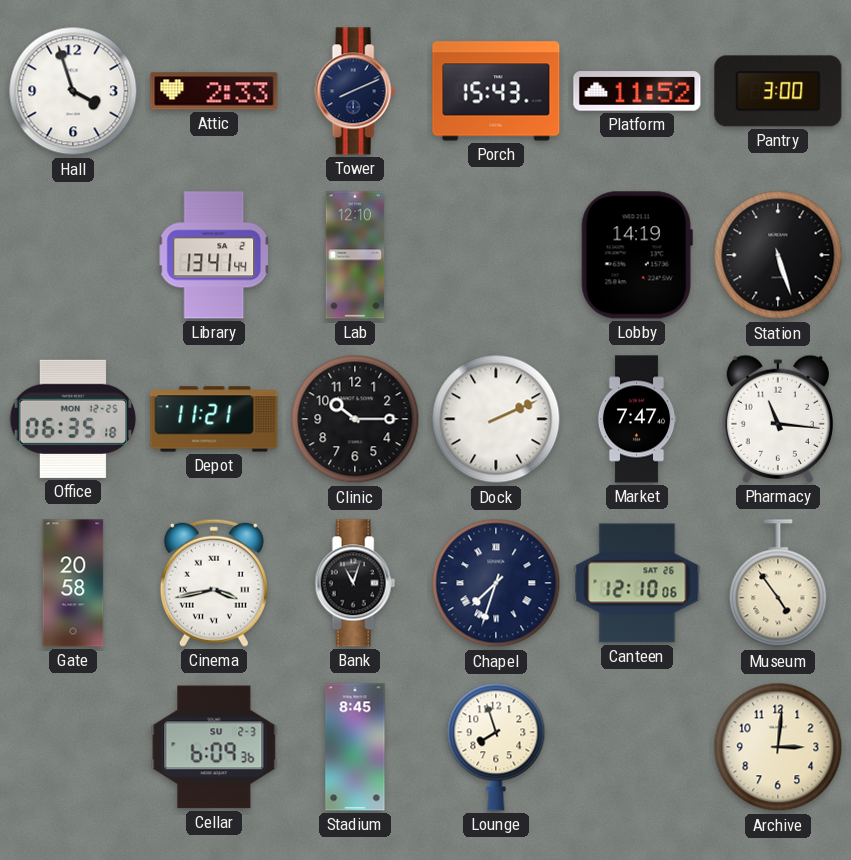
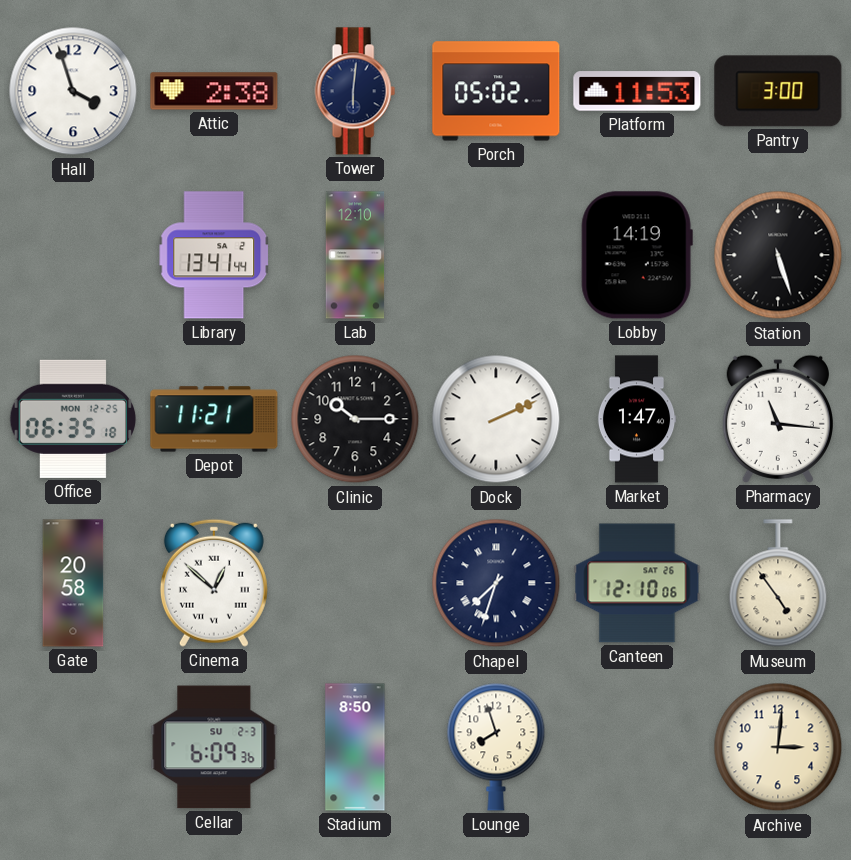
Attic: 2:33 -> 2:38 (214, 91)
Tower: 8:11 -> 6:01 (355, 91)
Porch: 15:43 -> 05:02 (496, 91)
Platform: 11:52 -> 11:53 (637, 91)
Market: 7:47 -> 1:47 (637, 419)
Cinema: 3:43 -> 12:52 (214, 583)
Bank: 11:03 -> none (355, 583)
Stadium: 8:45 -> 8:50 (355, 747)
